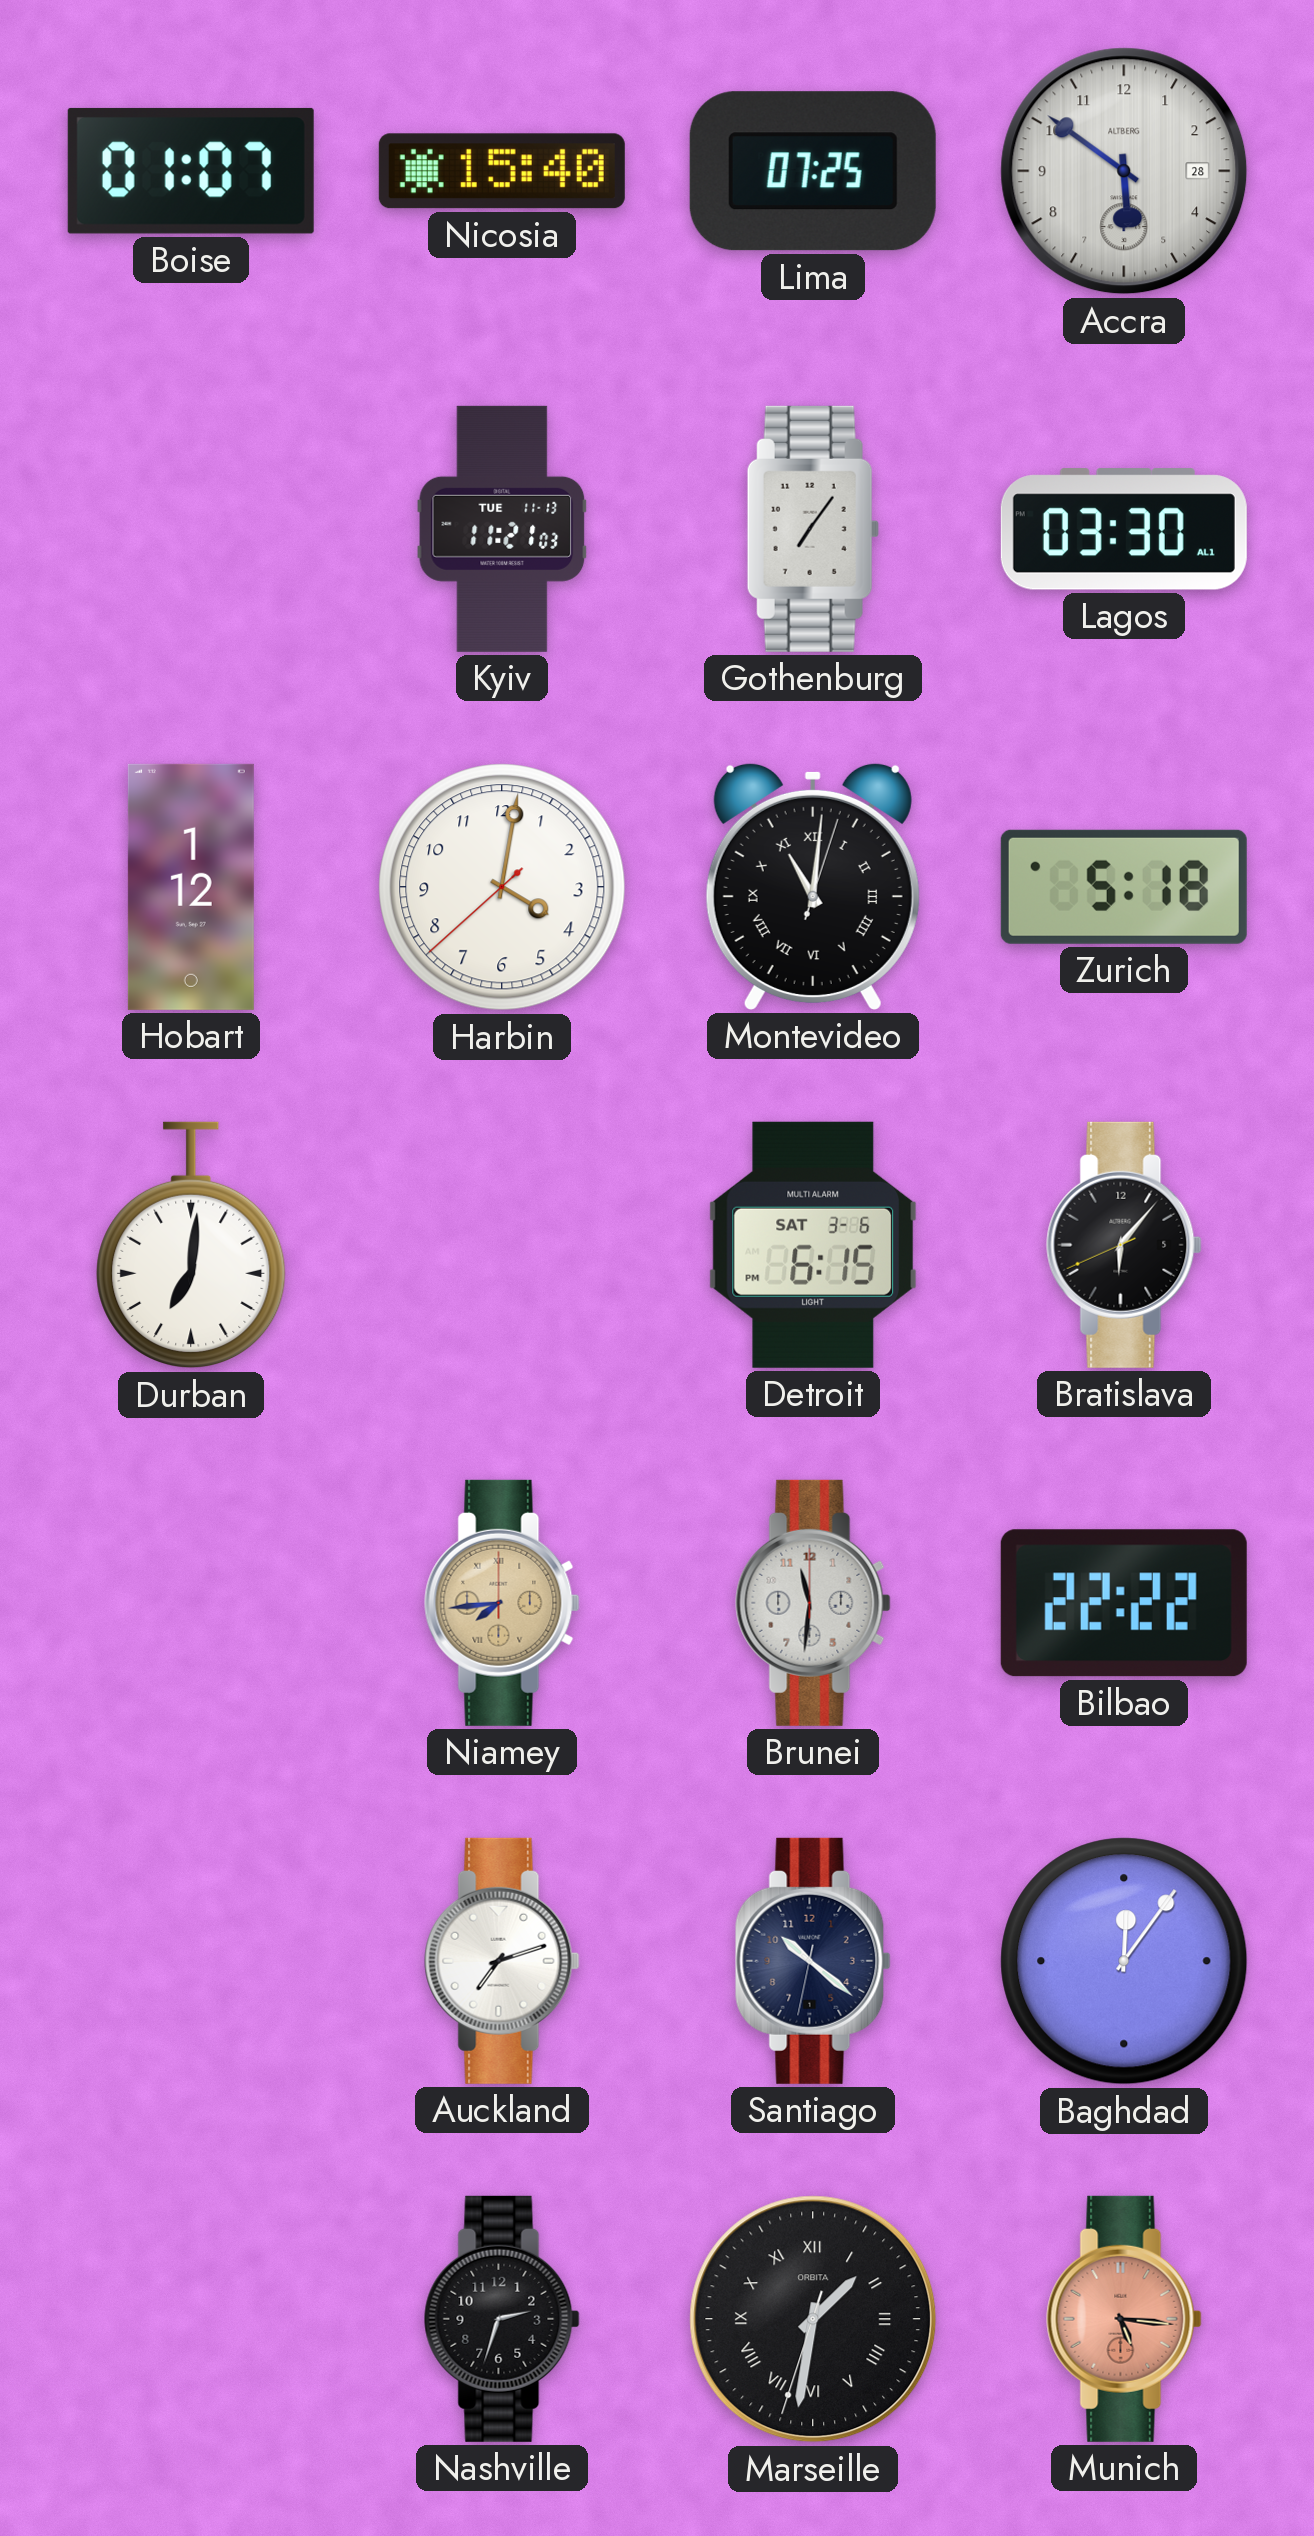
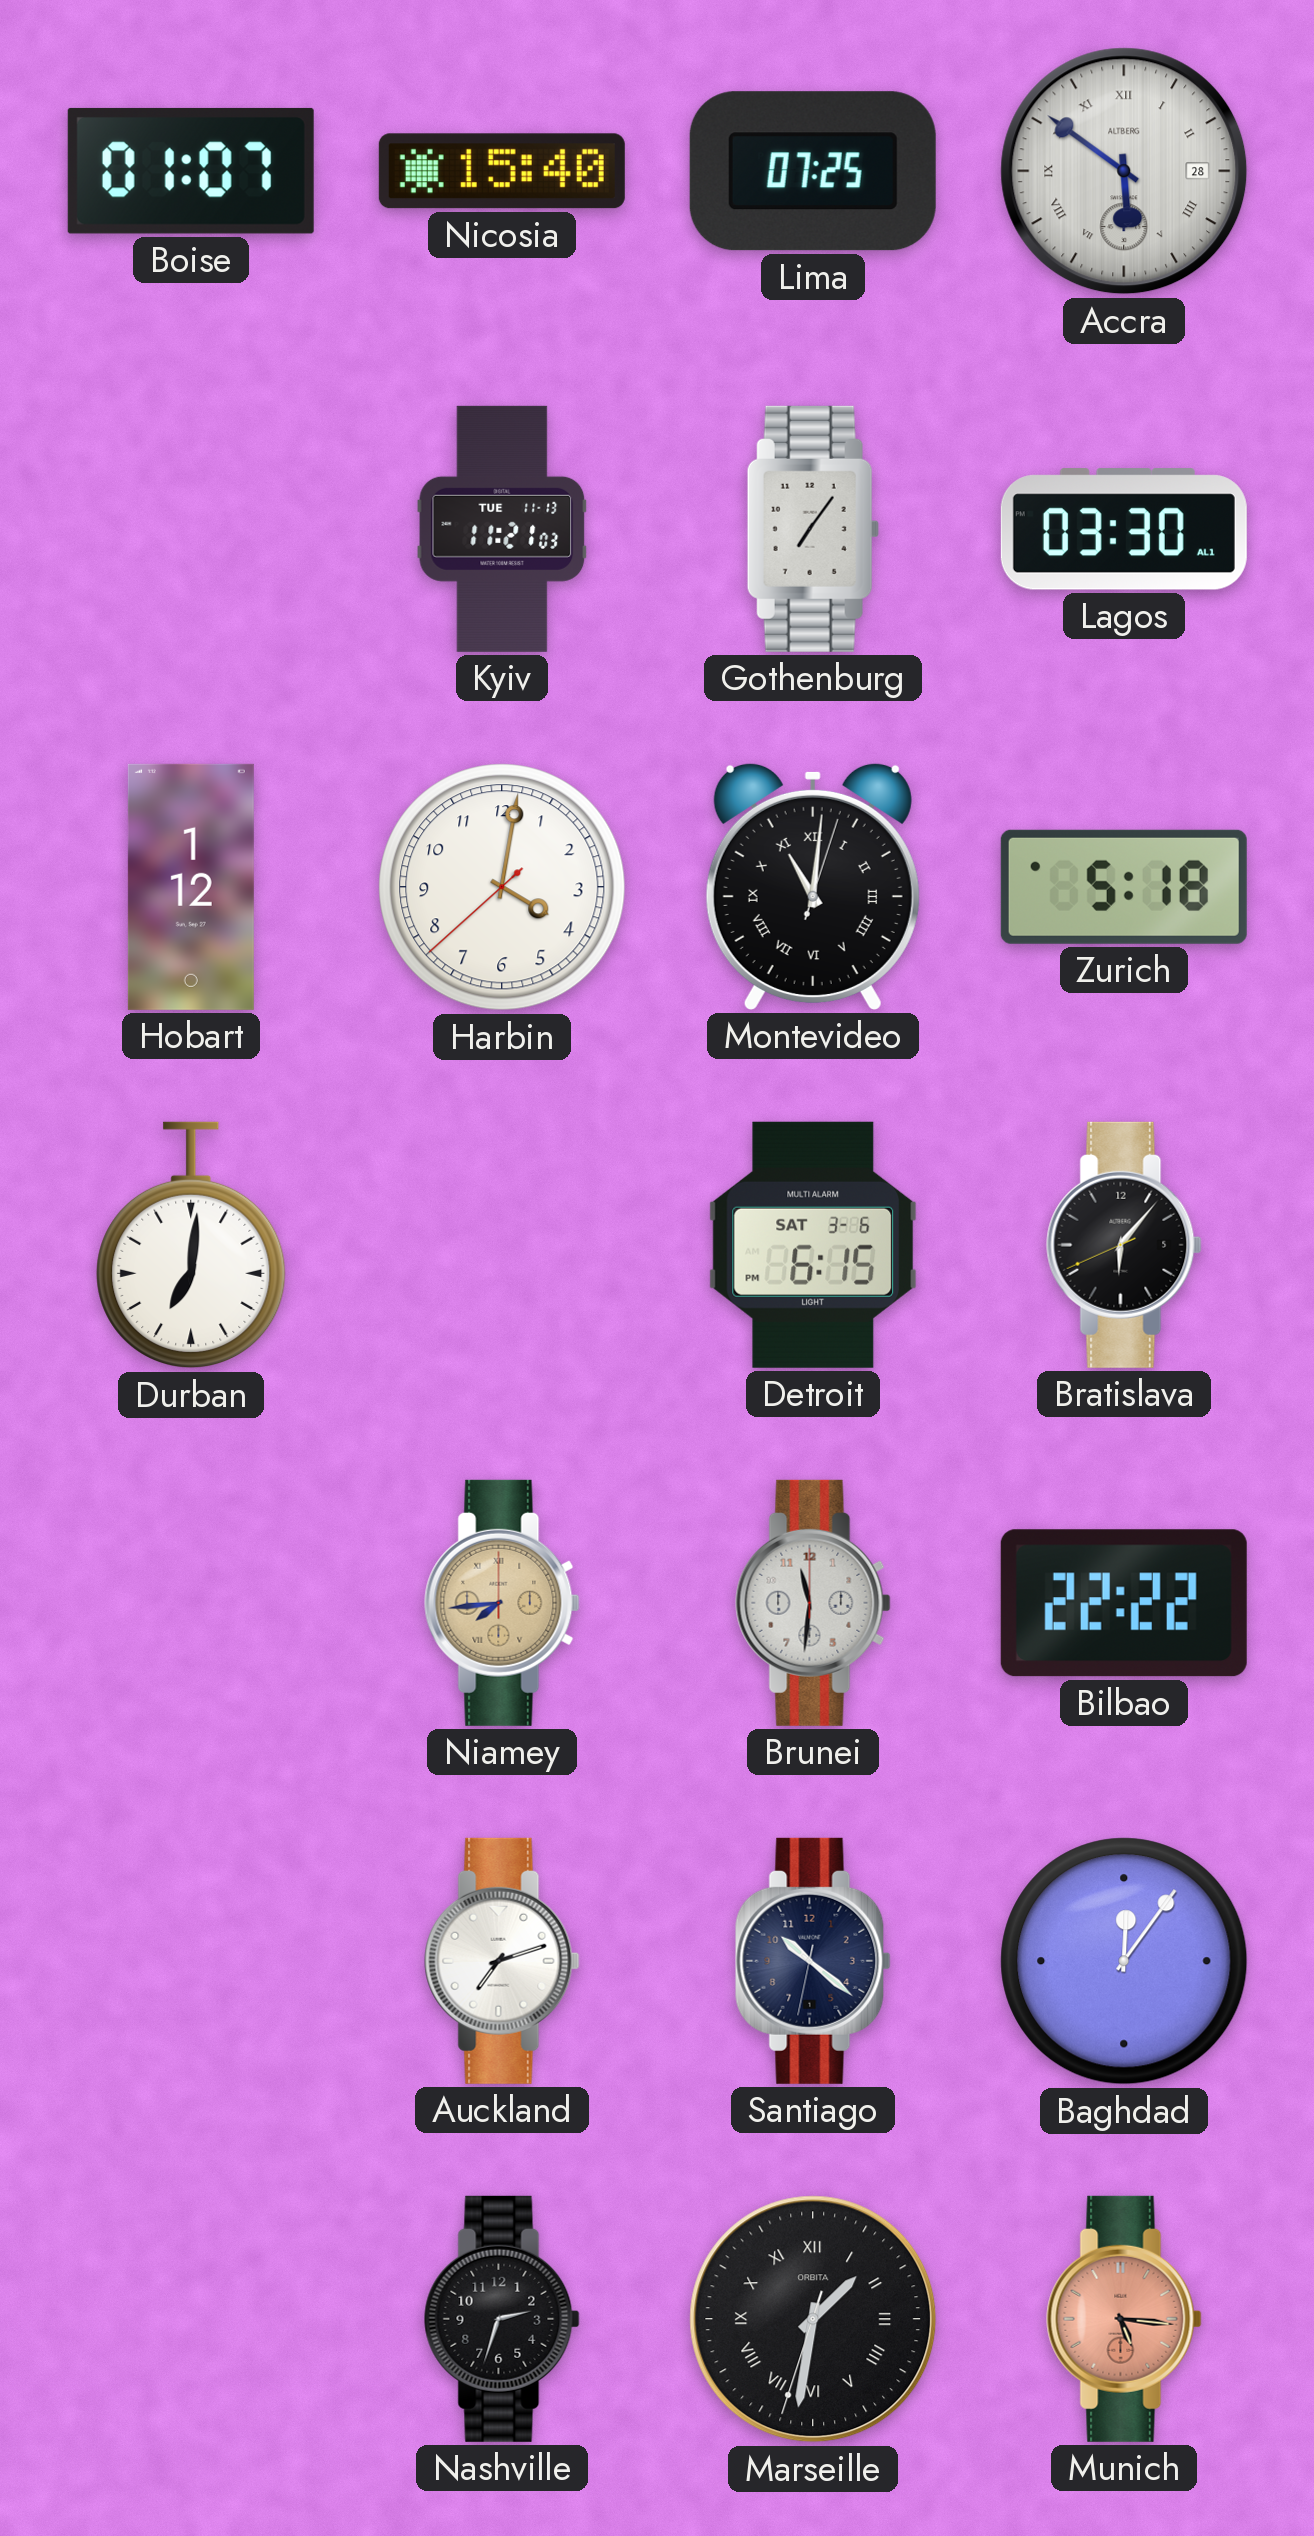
Accra numerals: Arabic -> Roman (1124, 171)
